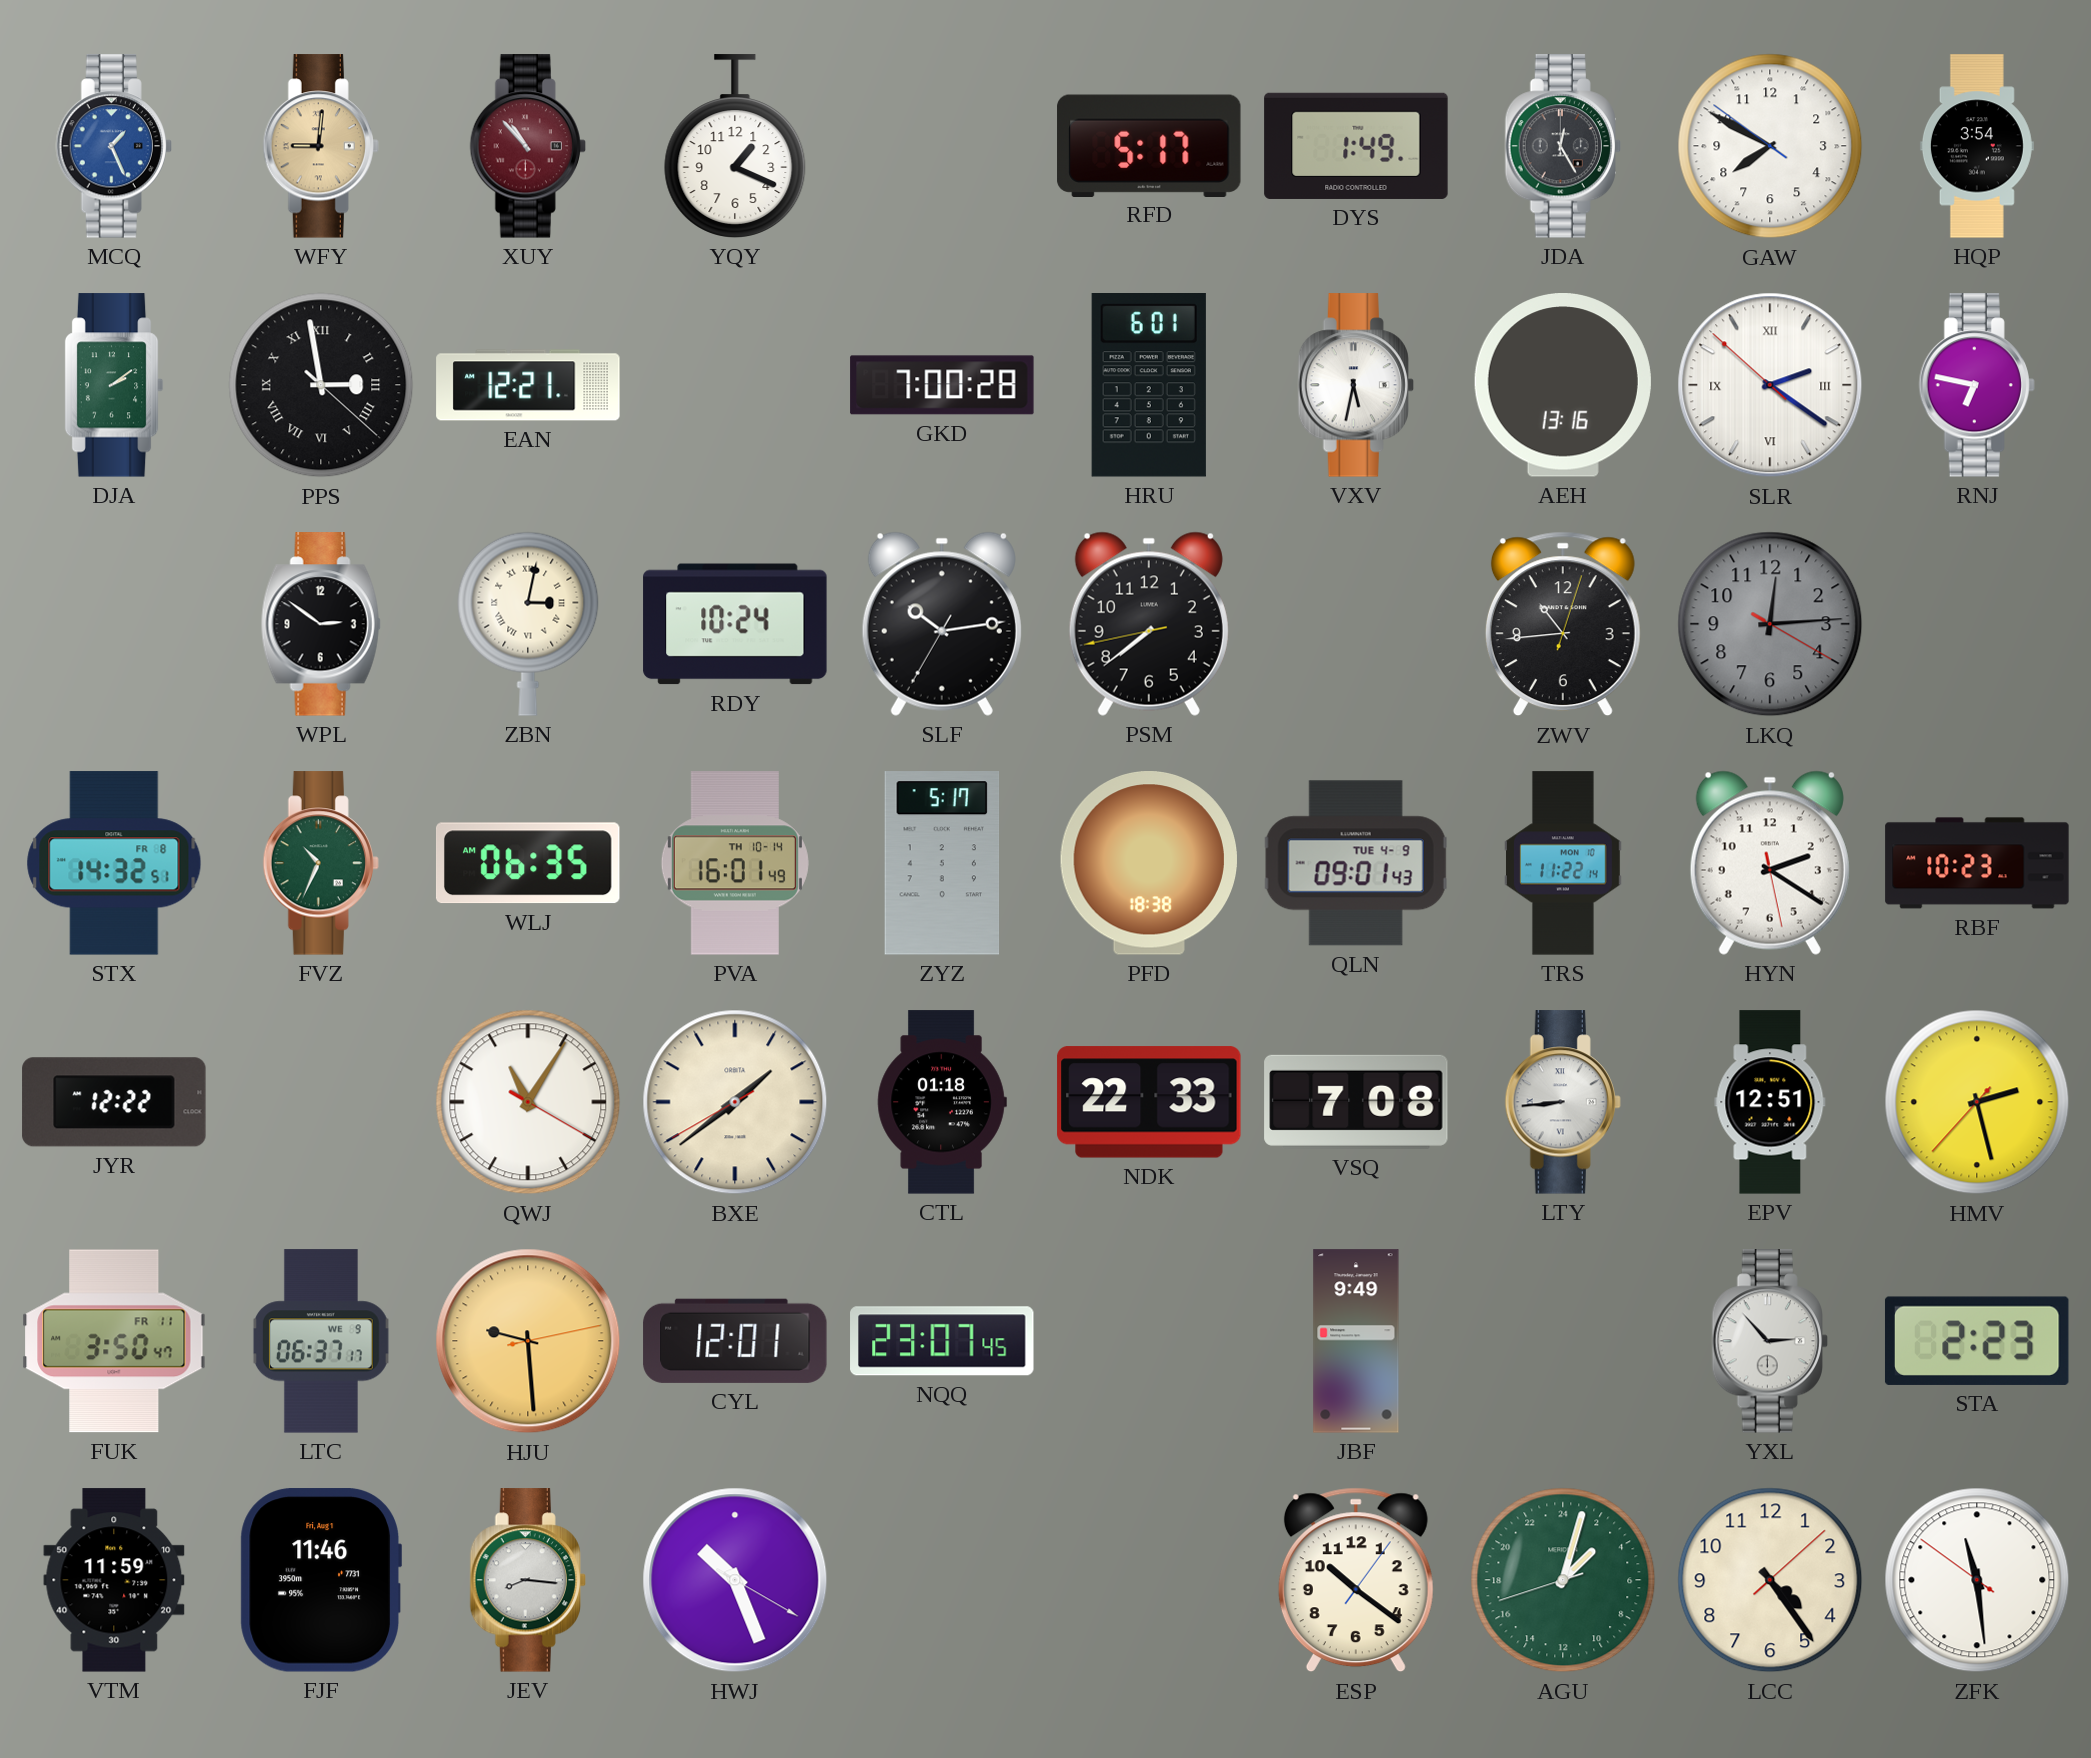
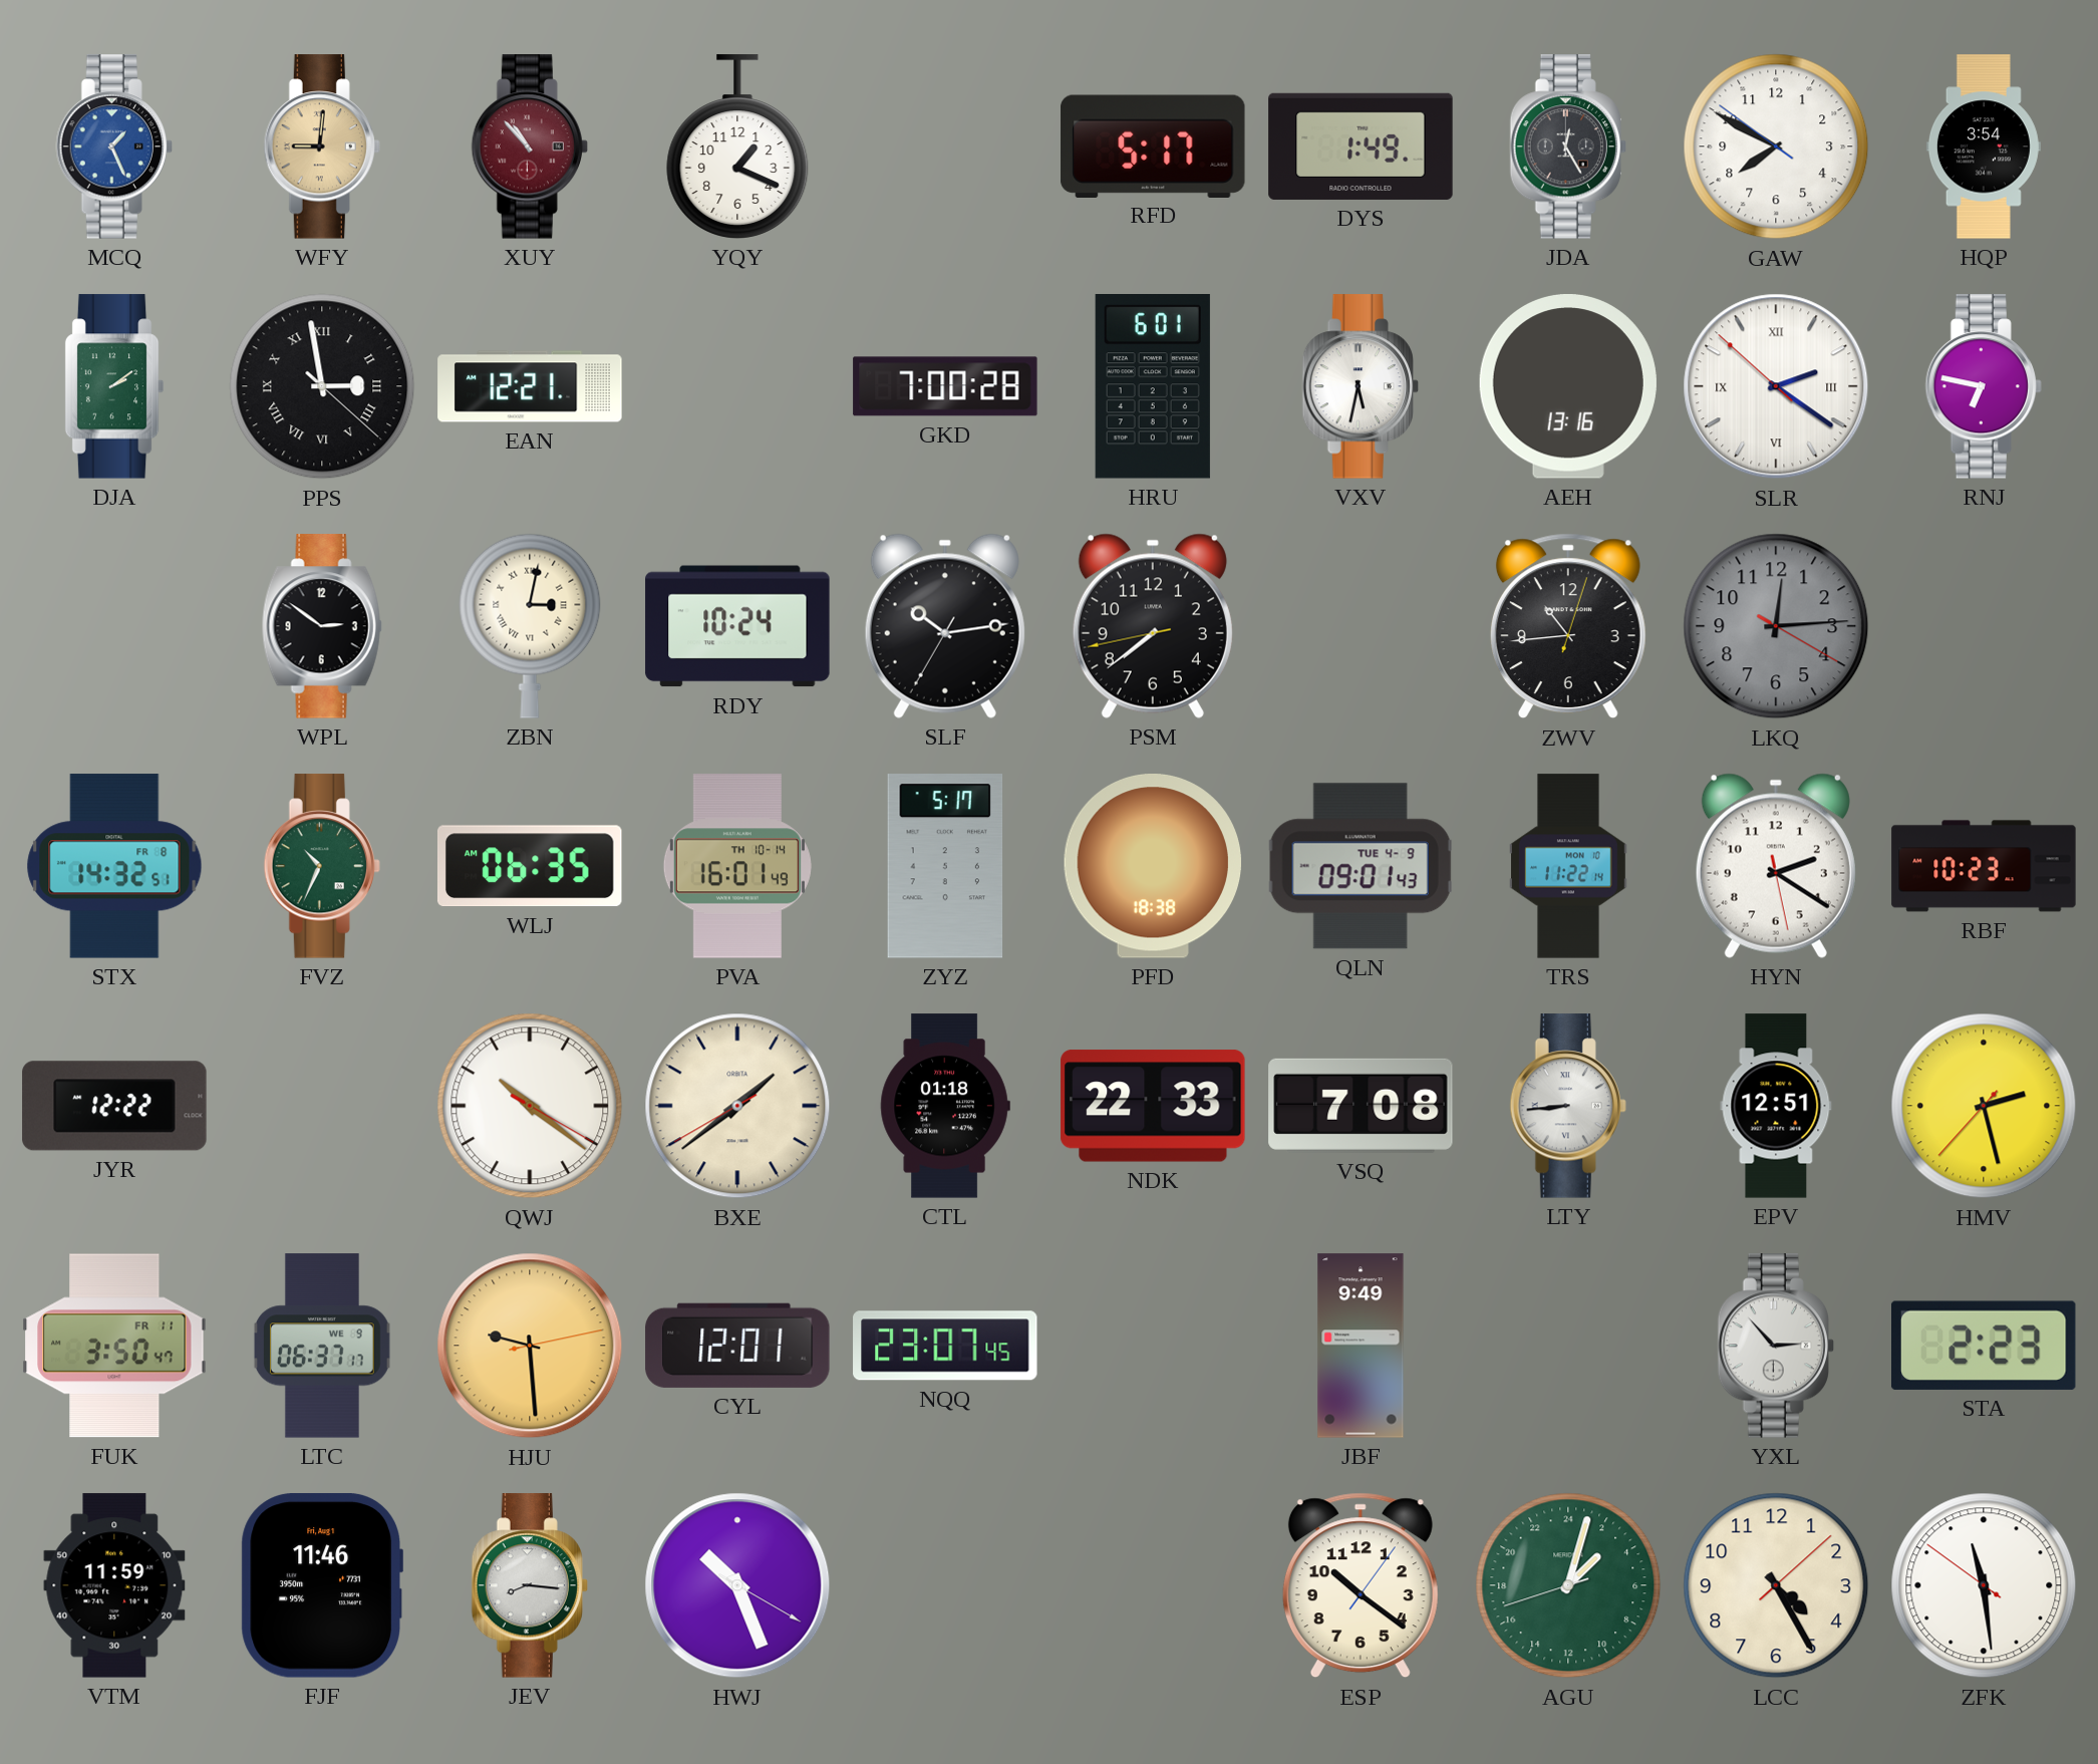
QWJ: 11:05 -> 10:21 (530, 1106)
LCC: 4:24 -> 4:25 (1776, 1585)
